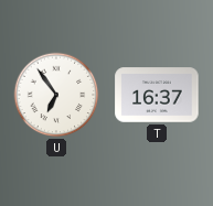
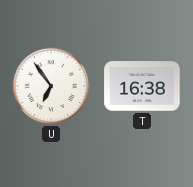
T: 16:37 -> 16:38 (142, 86)
